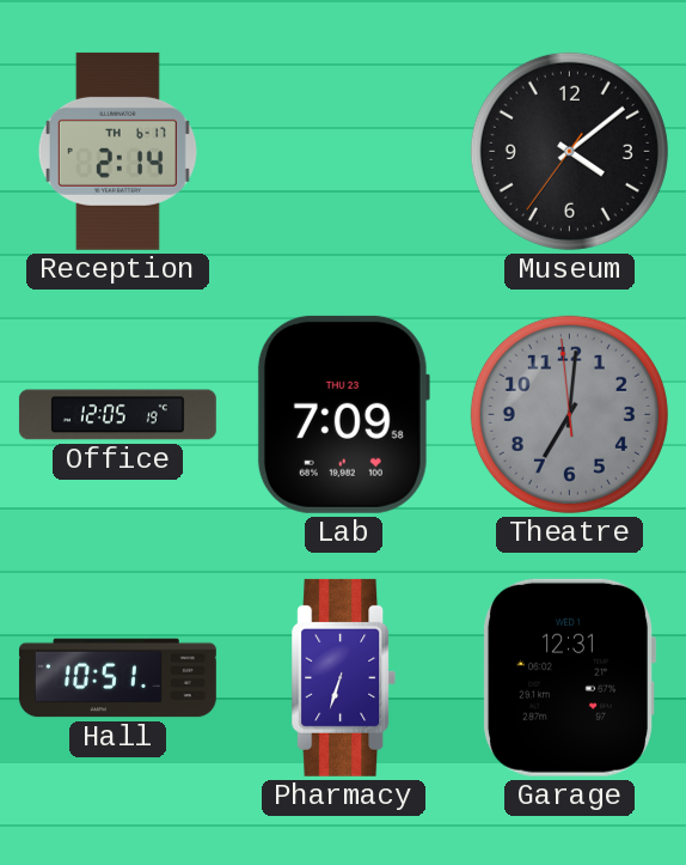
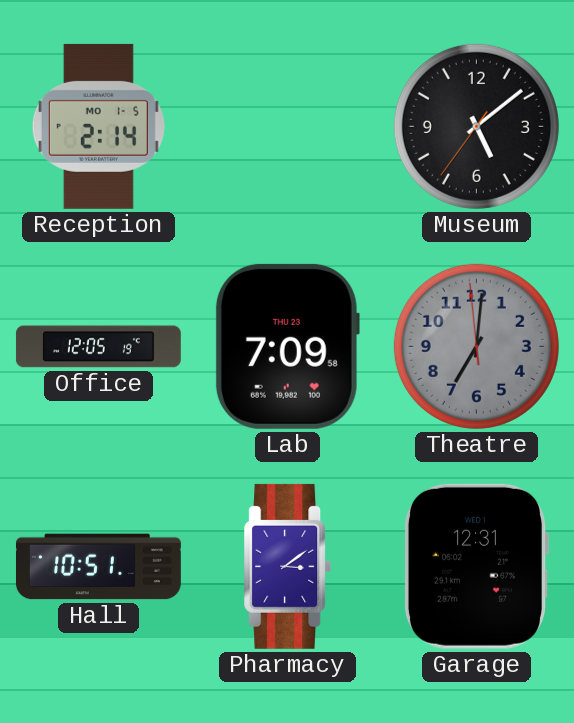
Reception date: TH 6-17 -> MO 1-5 (98, 126)
Museum: 4:08 -> 5:08 (476, 126)
Pharmacy: 6:33 -> 3:09 (288, 566)
